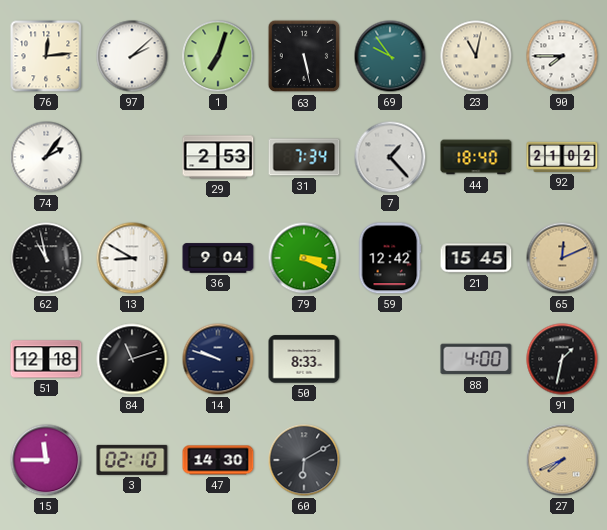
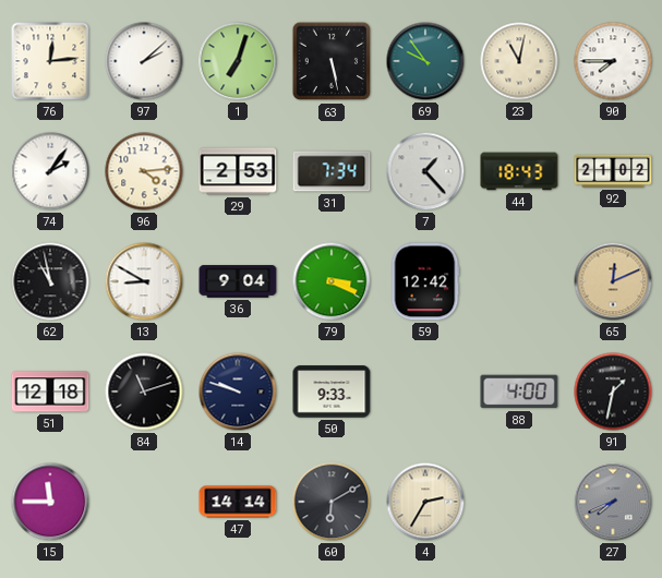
96: none -> 4:14 (144, 171)
44: 18:40 -> 18:43 (519, 171)
21: 15:45 -> none (476, 258)
50: 8:33 -> 9:33 (332, 392)
3: 02:10 -> none (132, 460)
47: 14:30 -> 14:14 (238, 502)
4: none -> 2:35 (425, 502)
27 dial: champagne -> grey (613, 502)
